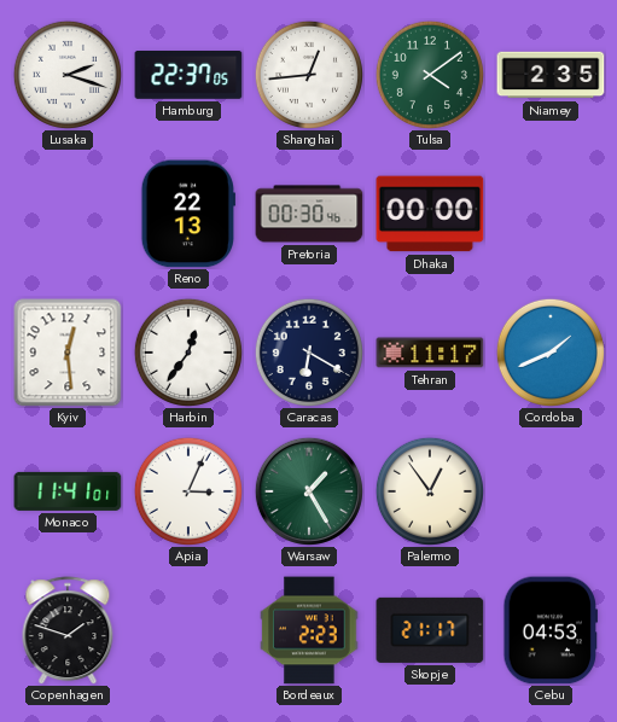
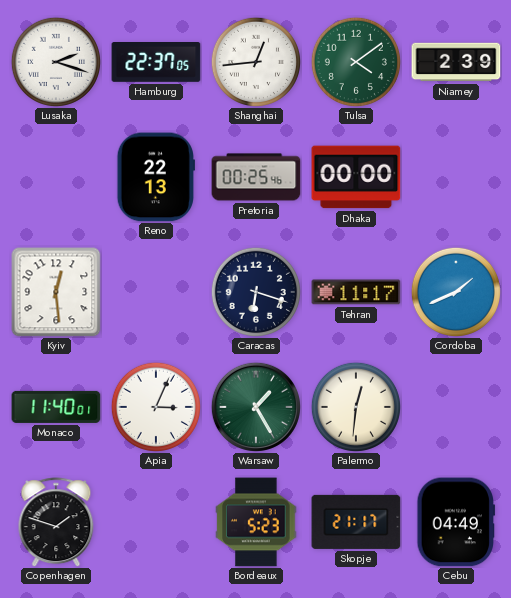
Niamey: 2:35 -> 2:39 (456, 62)
Pretoria: 00:30 -> 00:25 (256, 177)
Harbin: 12:36 -> none (188, 353)
Caracas: 6:20 -> 6:18 (256, 292)
Monaco: 11:41 -> 11:40 (56, 407)
Palermo: 12:54 -> 12:31 (356, 407)
Bordeaux: 2:23 -> 5:23 (256, 522)
Cebu: 04:53 -> 04:49 (456, 522)
